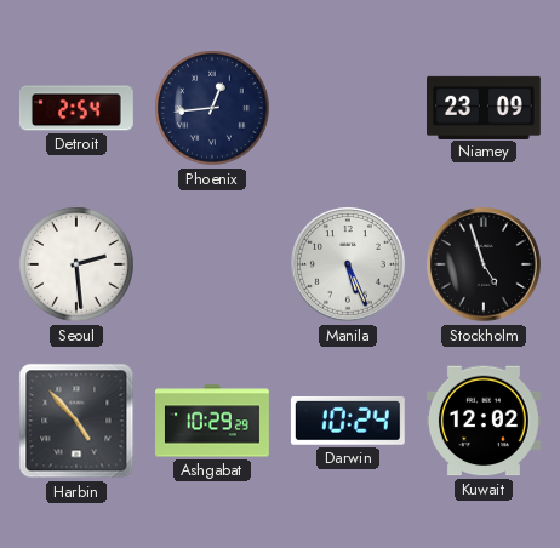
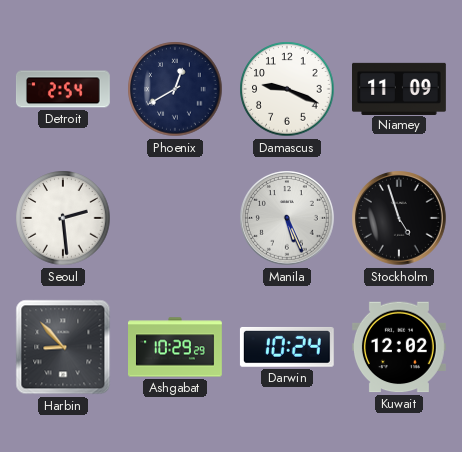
Phoenix: 12:44 -> 12:40 (175, 89)
Damascus: none -> 9:19 (287, 89)
Niamey: 23:09 -> 11:09 (400, 88)
Harbin: 4:53 -> 8:53 (63, 347)
